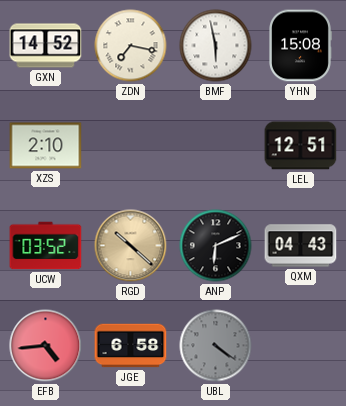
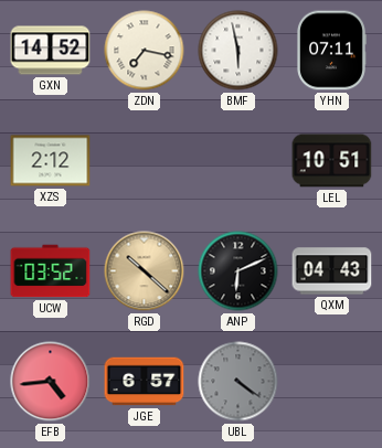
YHN: 15:08 -> 07:11 (331, 51)
XZS: 2:10 -> 2:12 (51, 161)
LEL: 12:51 -> 10:51 (332, 161)
JGE: 6:58 -> 6:57 (145, 382)
